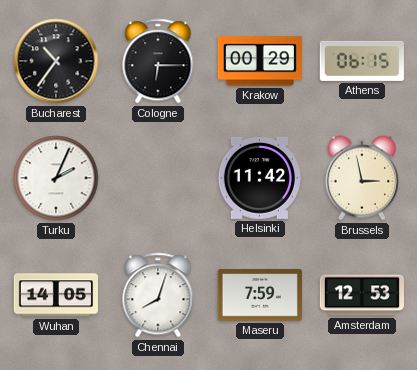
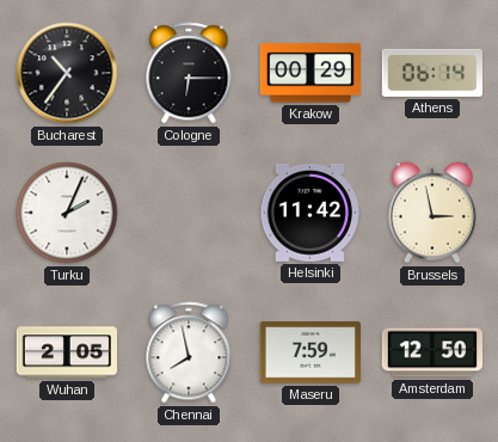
Athens: 06:15 -> 06:14 (432, 73)
Wuhan: 14:05 -> 2:05 (66, 352)
Chennai: 8:03 -> 7:58 (189, 352)
Amsterdam: 12:53 -> 12:50 (431, 352)
